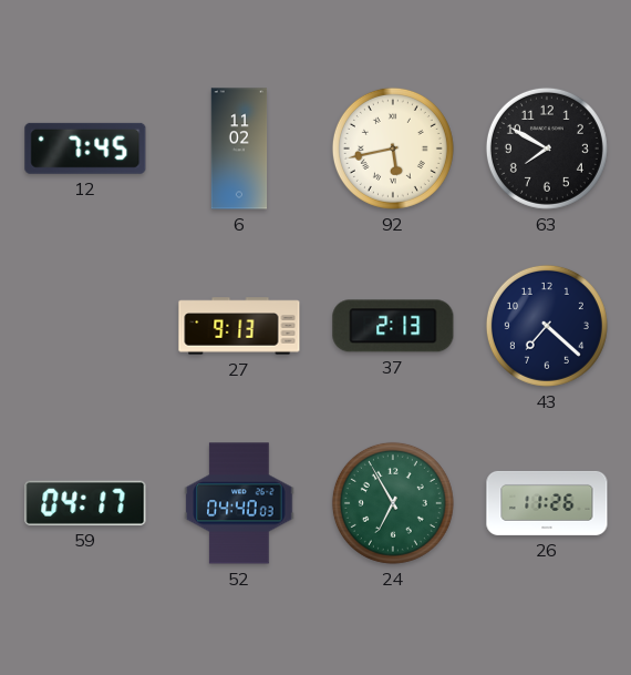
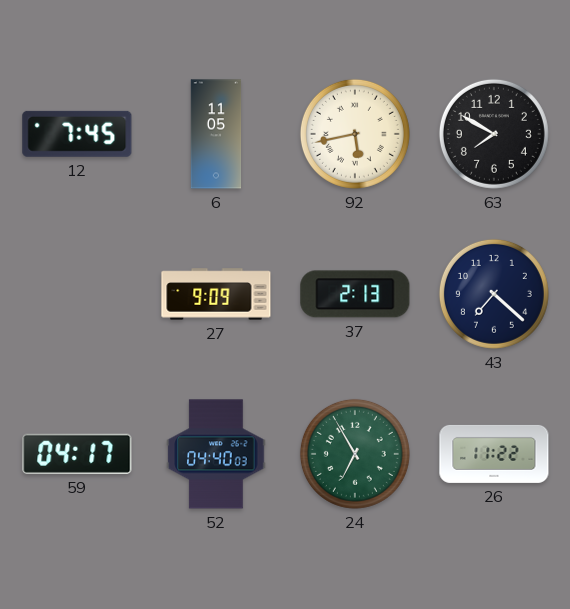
6: 11:02 -> 11:05 (216, 134)
27: 9:13 -> 9:09 (216, 294)
26: 11:26 -> 11:22 (494, 454)
